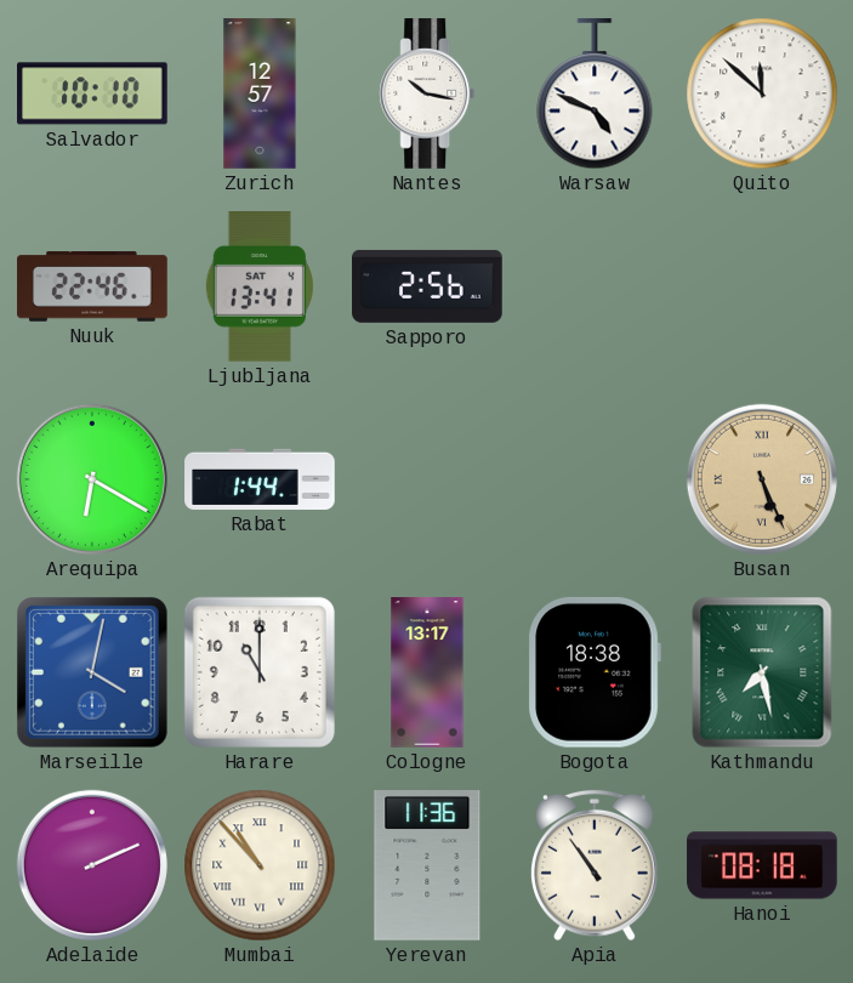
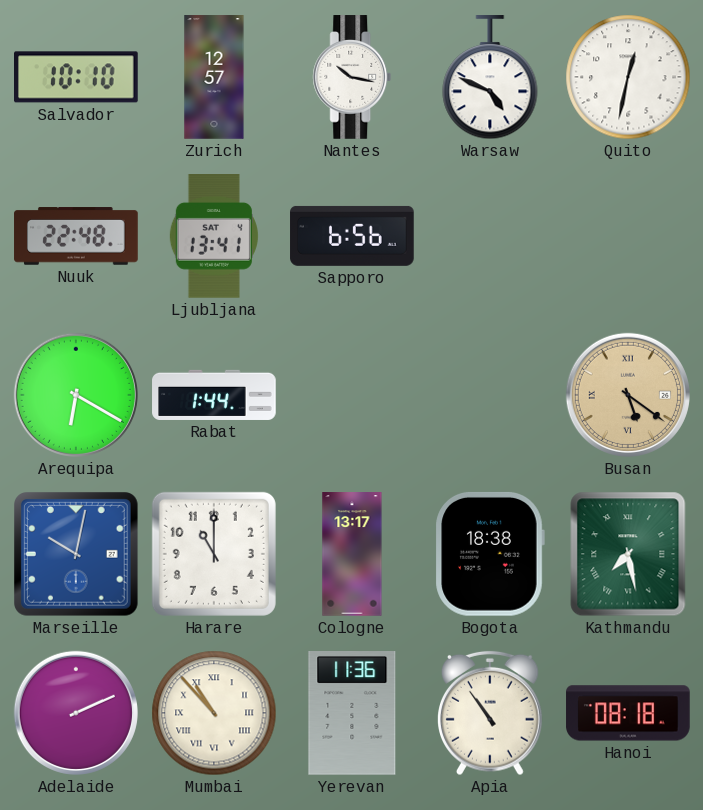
Quito: 11:52 -> 12:32 (628, 77)
Nuuk: 22:46 -> 22:48 (76, 236)
Sapporo: 2:56 -> 6:56 (352, 236)
Busan: 5:26 -> 5:21 (628, 395)
Marseille: 4:02 -> 10:02 (77, 555)
